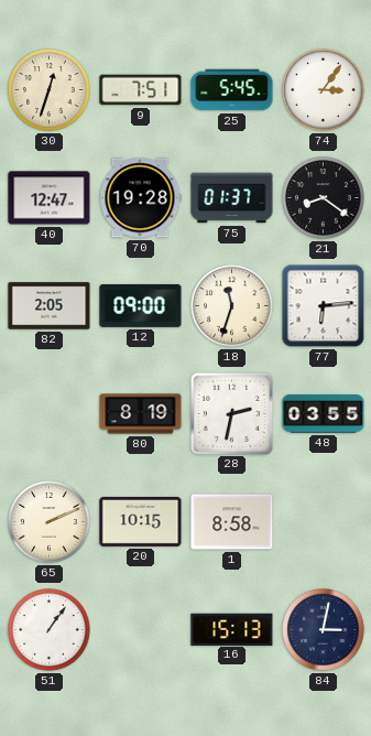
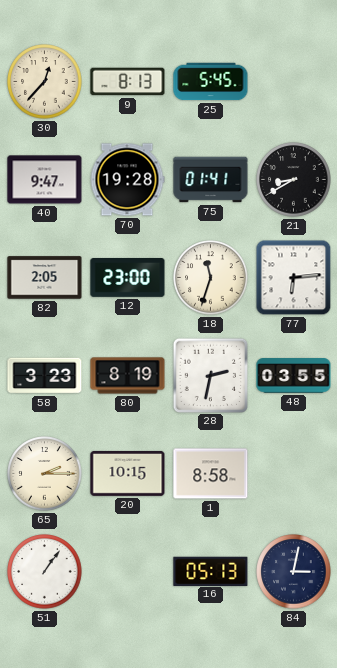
30: 12:33 -> 12:37 (45, 82)
9: 7:51 -> 8:13 (128, 82)
74: 3:06 -> none (324, 90)
40: 12:47 -> 9:47 (45, 180)
75: 01:37 -> 01:41 (211, 180)
21: 8:21 -> 8:40 (294, 180)
12: 09:00 -> 23:00 (128, 278)
58: none -> 3:23 (45, 376)
65: 2:11 -> 2:15 (45, 474)
16: 15:13 -> 05:13 (211, 571)
